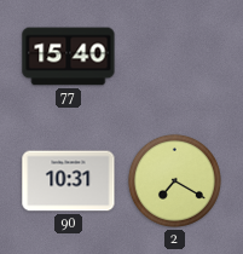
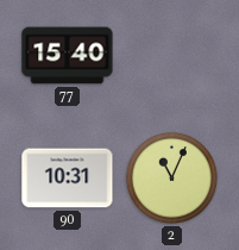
2: 7:20 -> 11:04 (171, 177)
